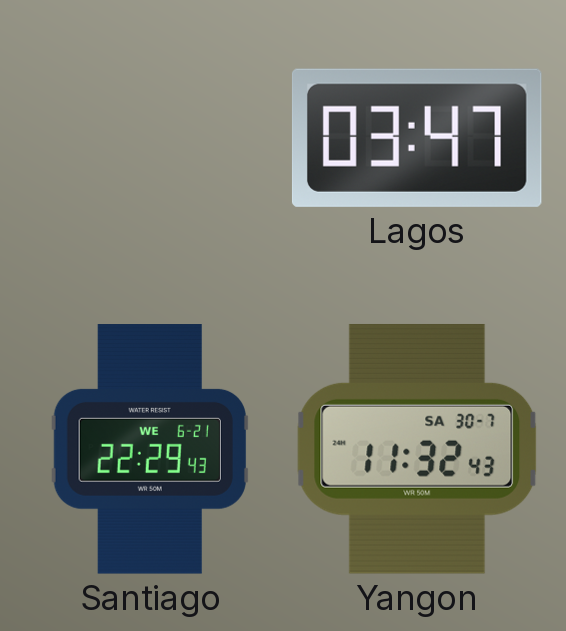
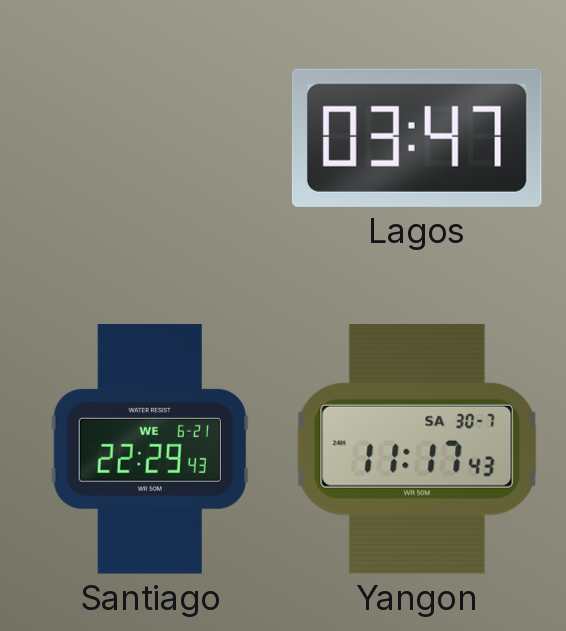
Yangon: 11:32 -> 11:17 (417, 449)
